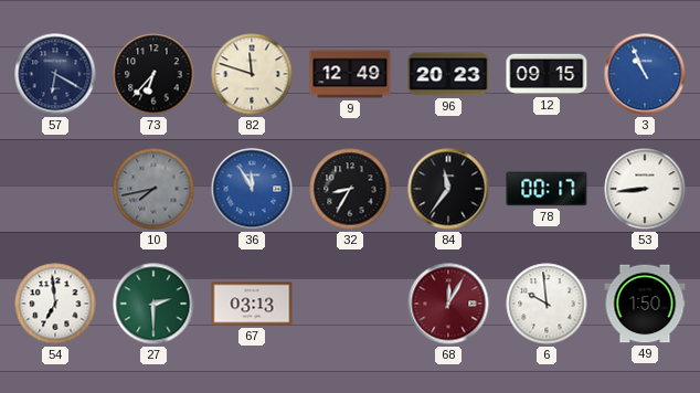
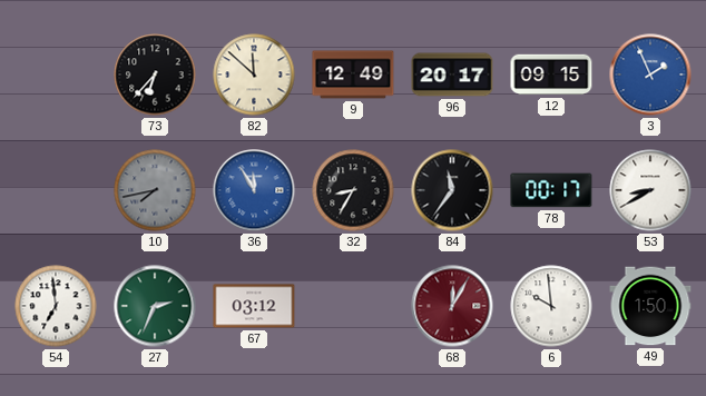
57: 6:20 -> none (55, 74)
82: 11:48 -> 11:52 (254, 75)
96: 20:23 -> 20:17 (452, 75)
3: 10:56 -> 1:56 (650, 75)
53: 8:44 -> 8:40 (650, 190)
27: 2:30 -> 2:34 (155, 306)
67: 03:13 -> 03:12 (254, 306)
